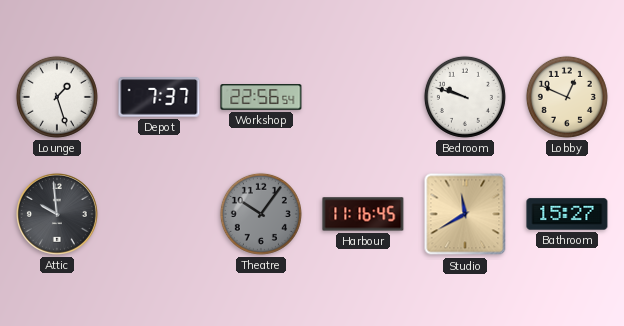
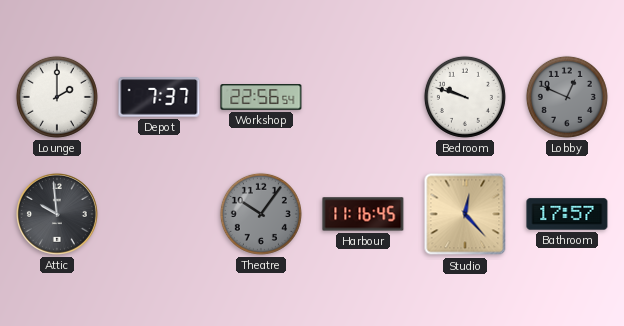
Lounge: 1:27 -> 2:00 (57, 97)
Lobby dial: cream -> grey (567, 97)
Studio: 11:40 -> 12:23 (465, 214)
Bathroom: 15:27 -> 17:57 (567, 214)
